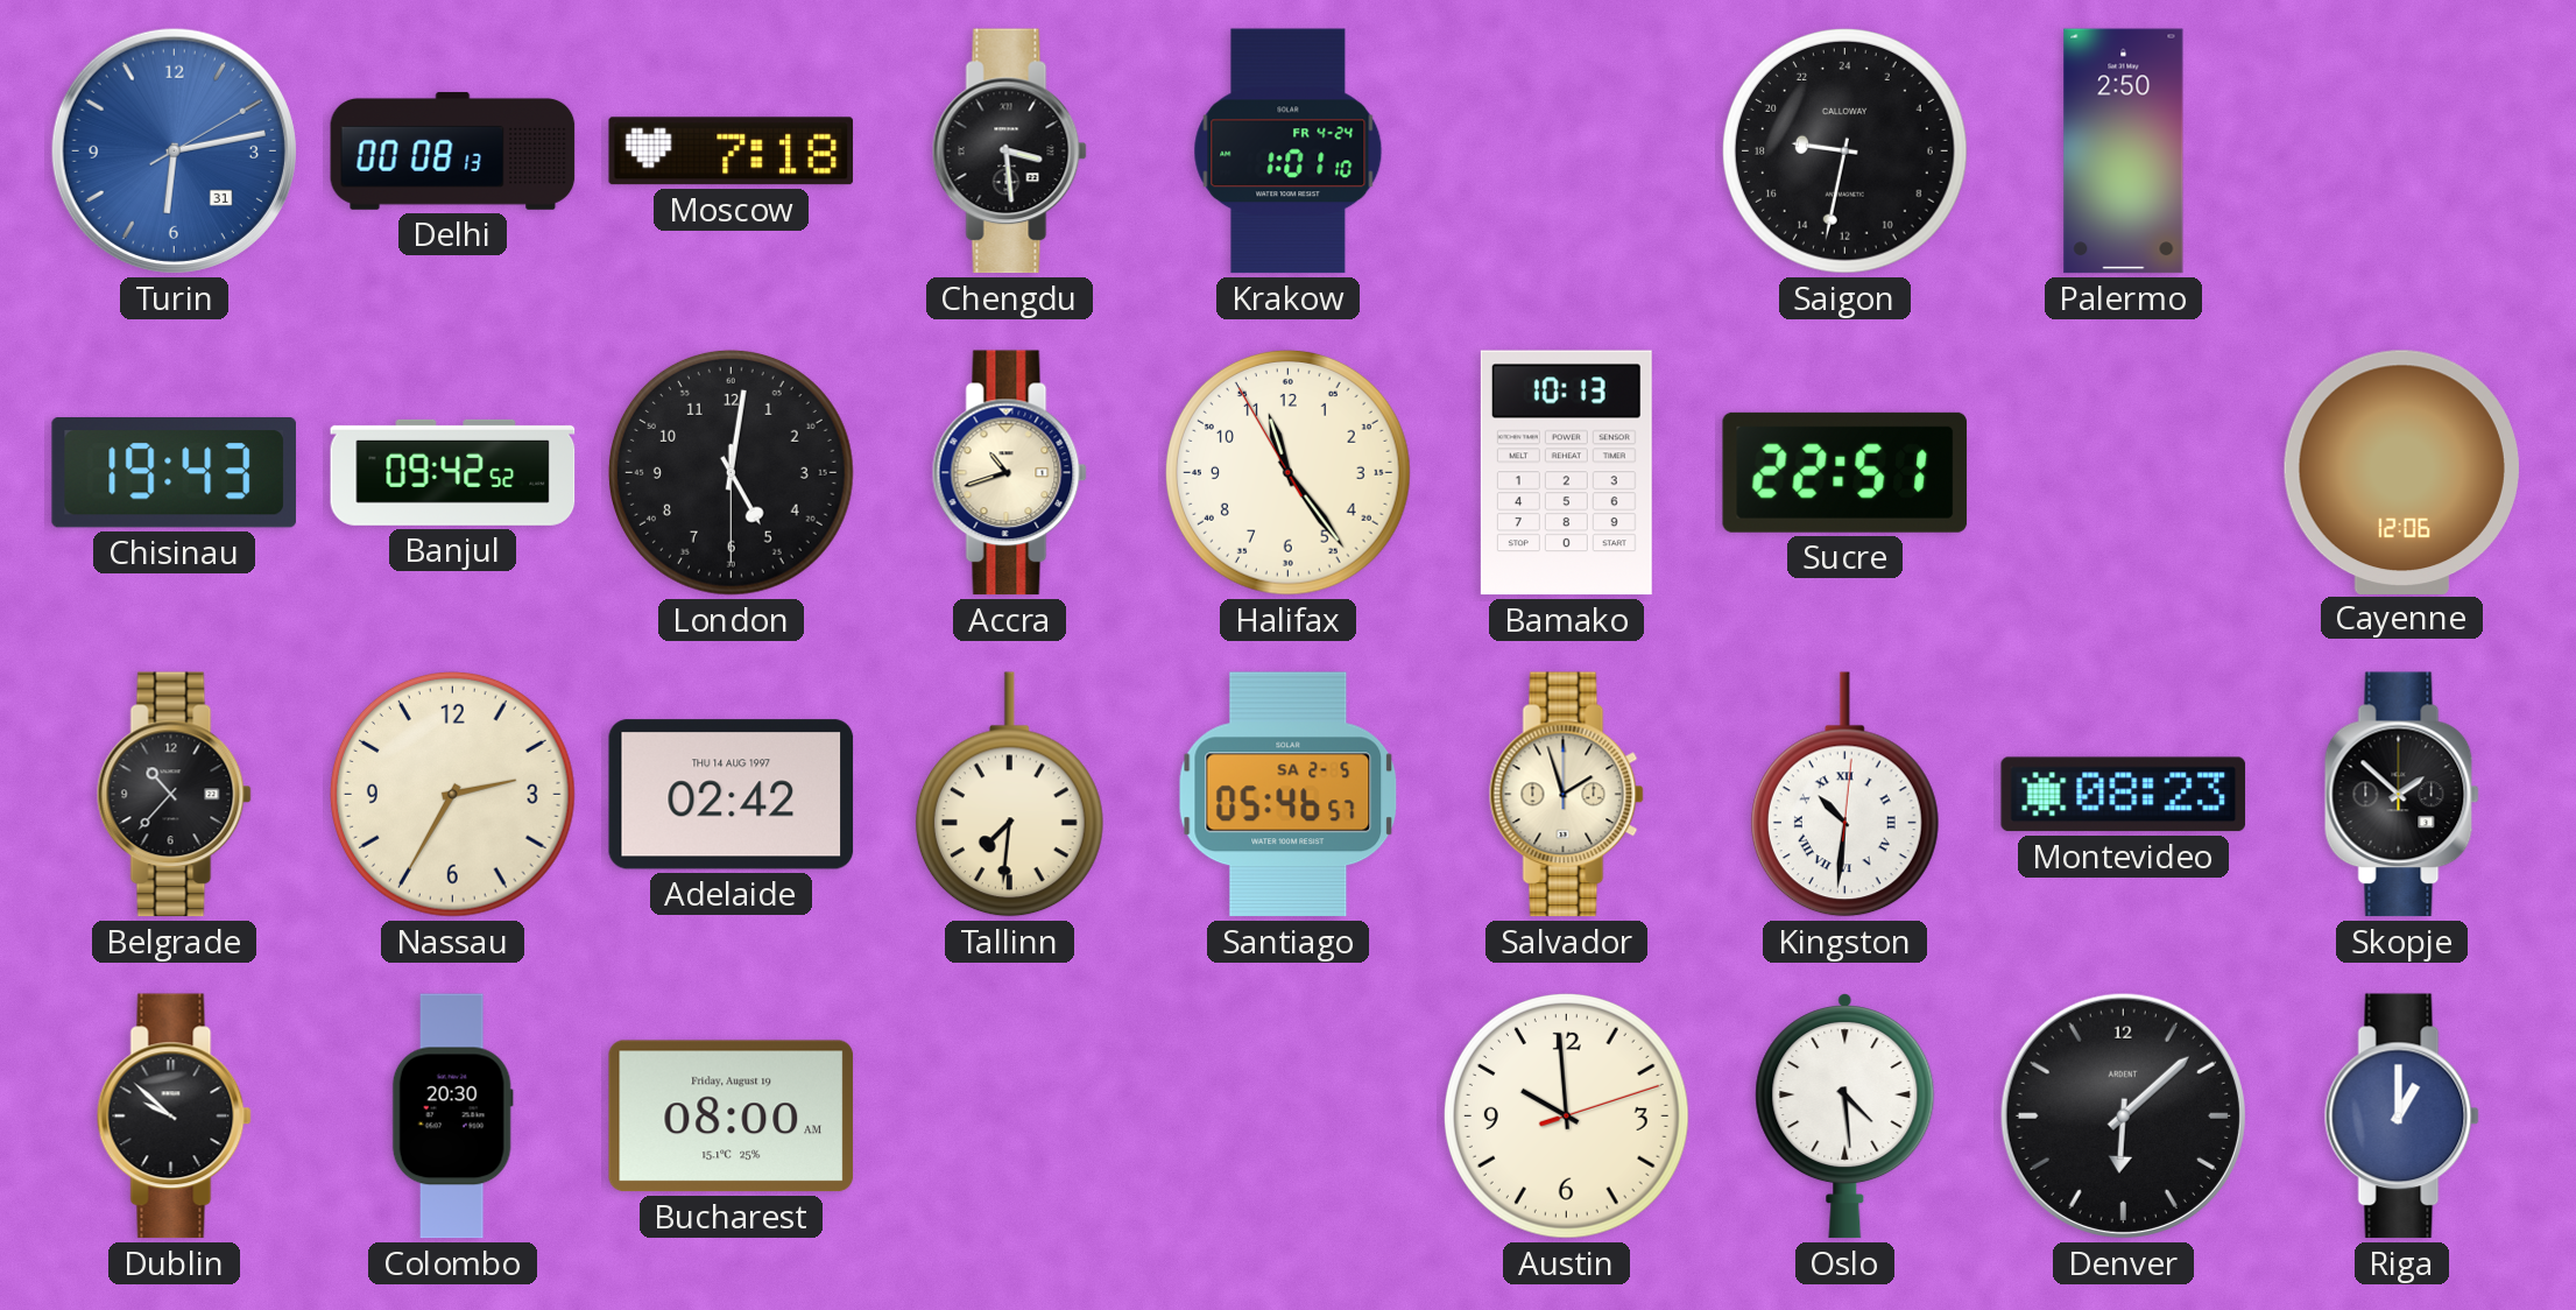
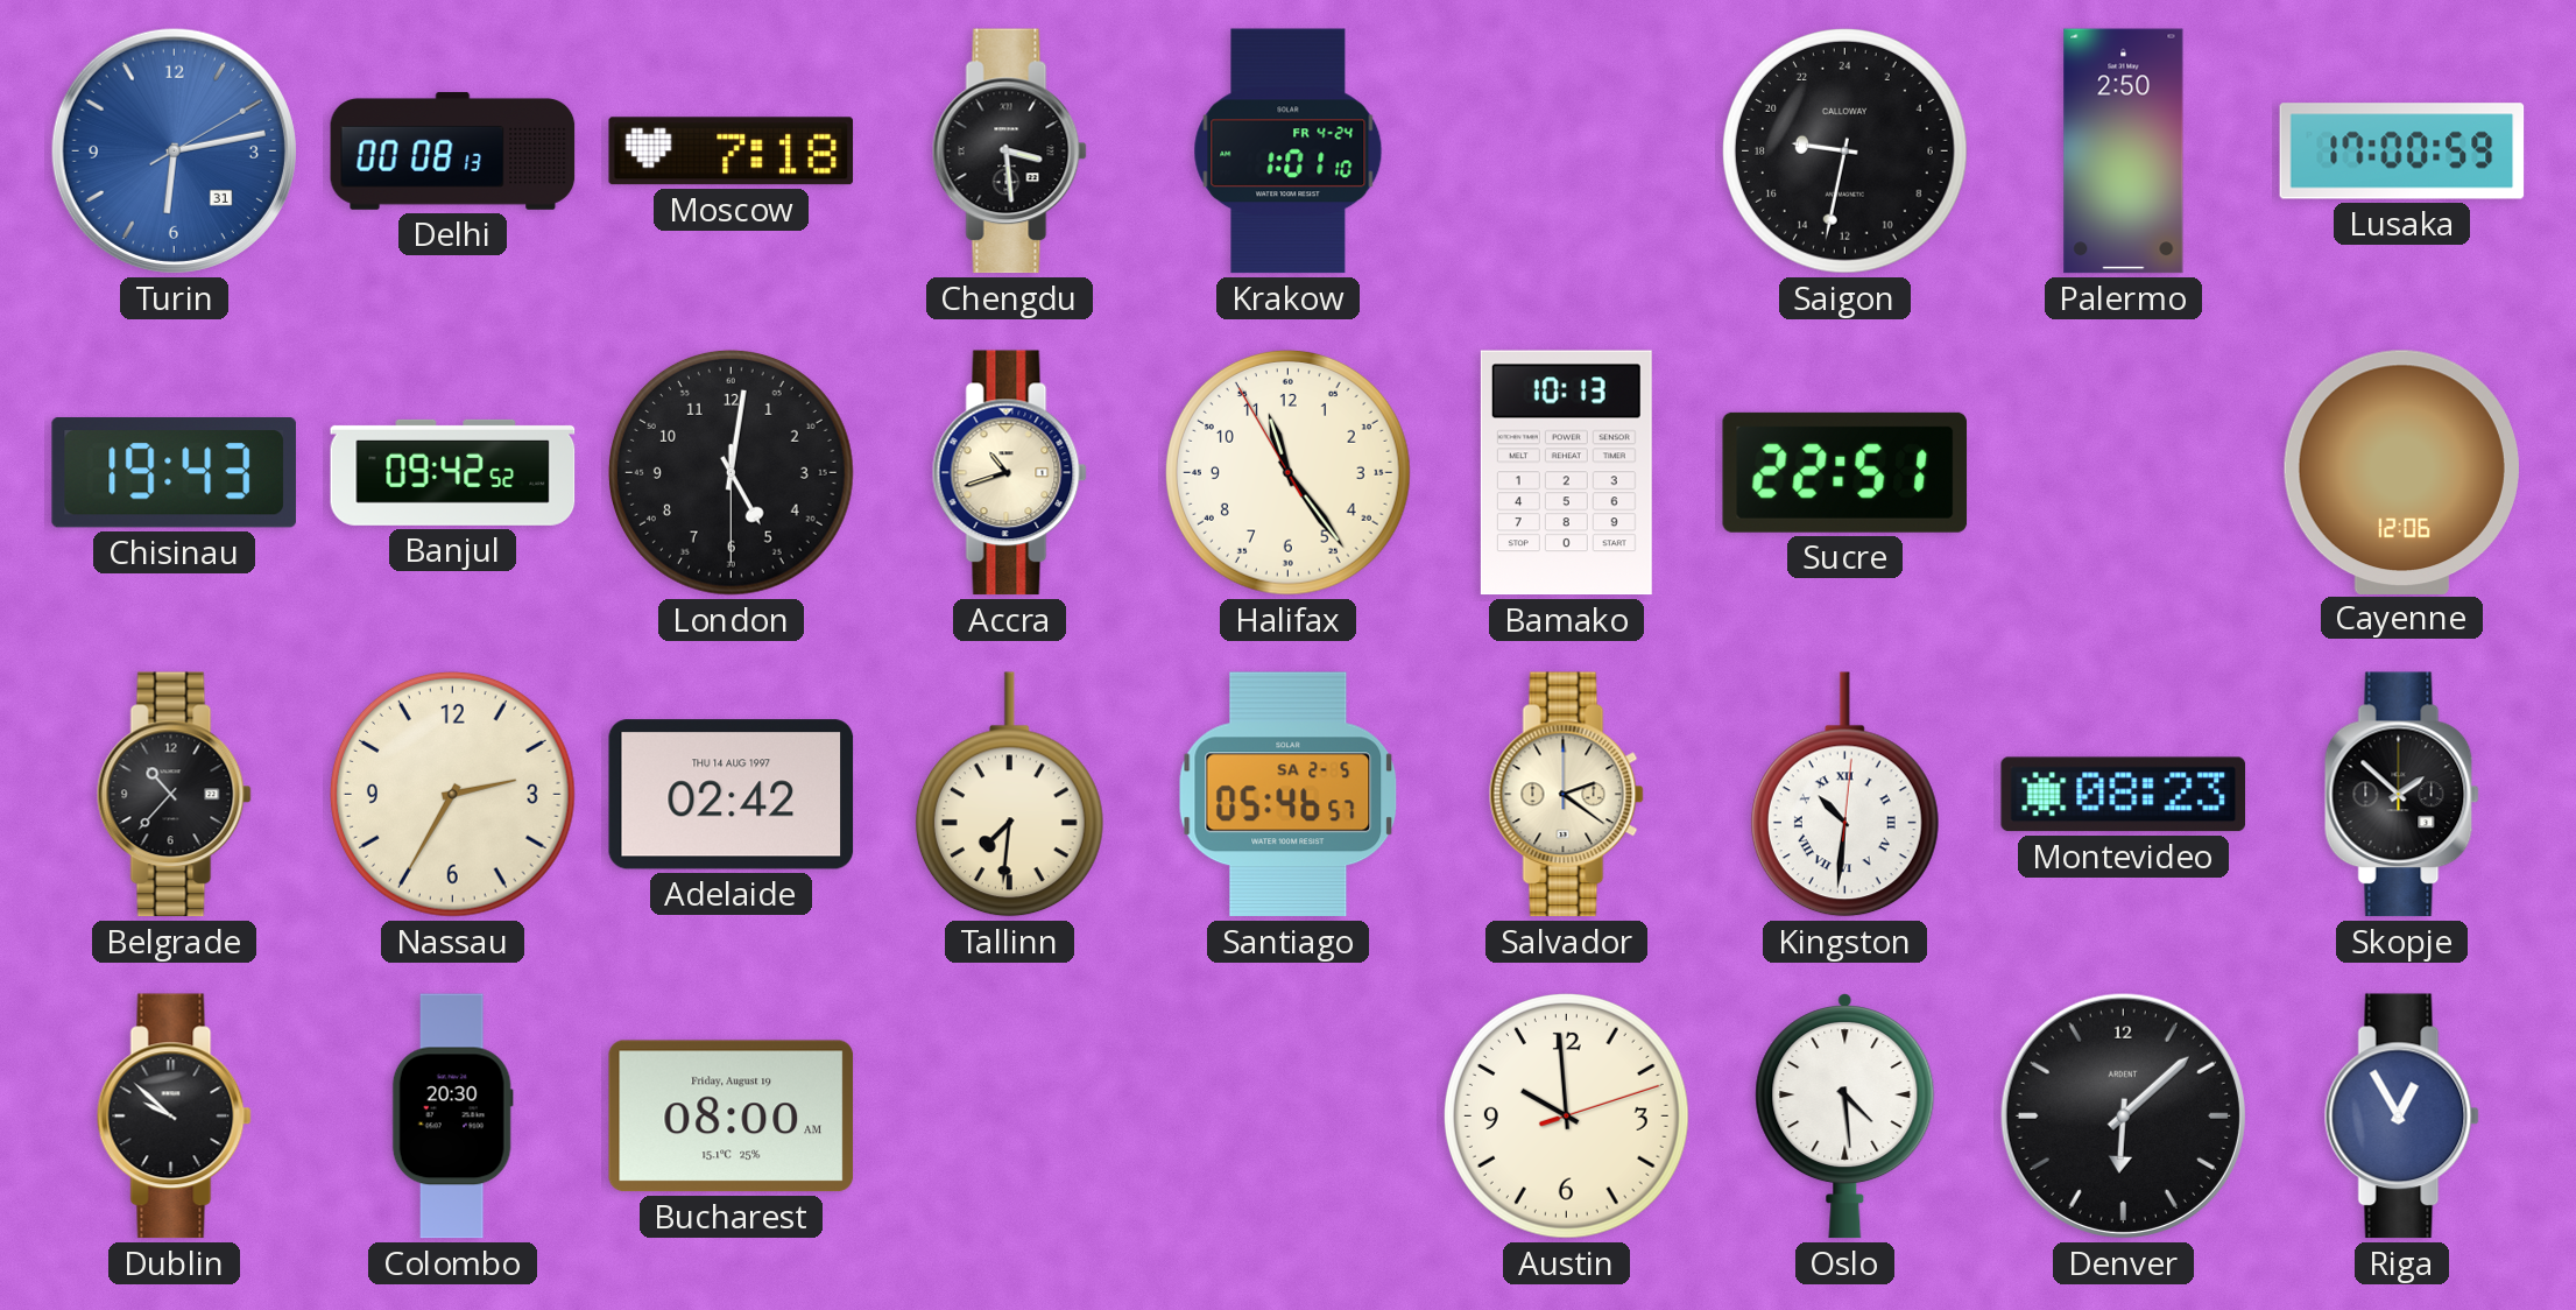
Lusaka: none -> 17:00 (2402, 152)
Salvador: 1:57 -> 2:21 (1566, 795)
Riga: 1:00 -> 12:55 (2401, 1117)
